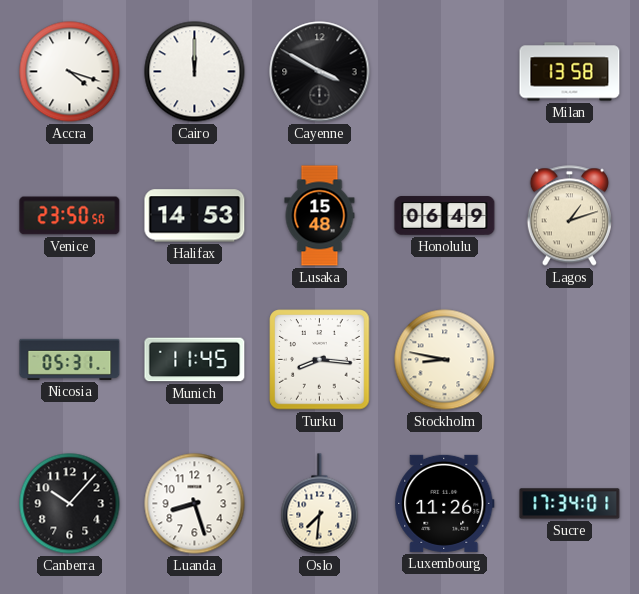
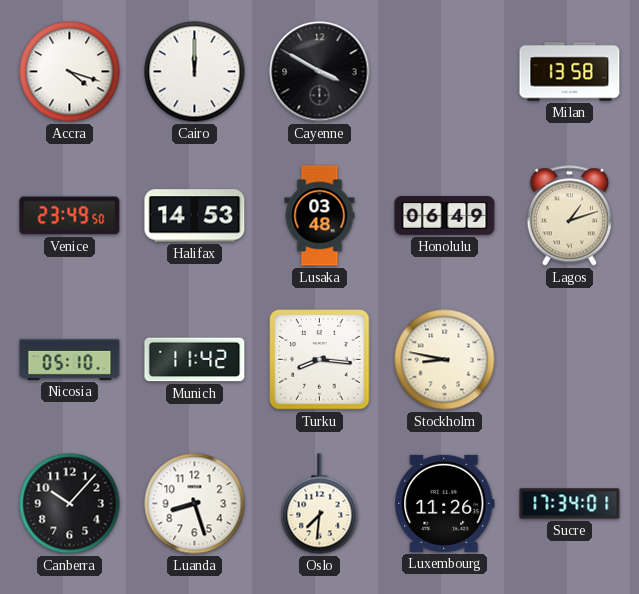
Venice: 23:50 -> 23:49 (70, 216)
Lusaka: 15:48 -> 03:48 (320, 216)
Nicosia: 05:31 -> 05:10 (70, 359)
Munich: 11:45 -> 11:42 (195, 360)
